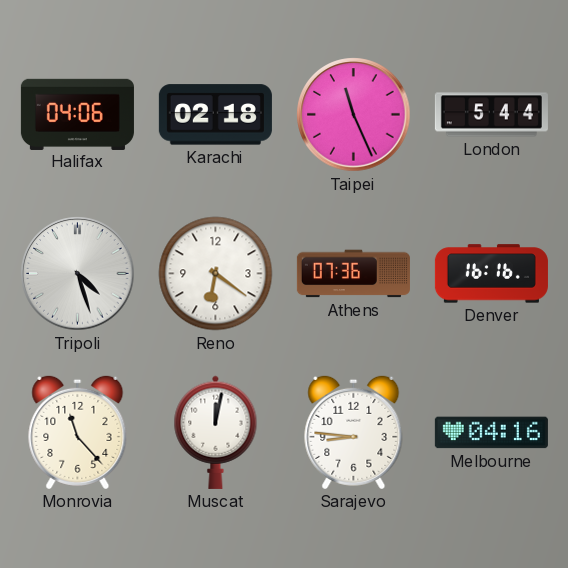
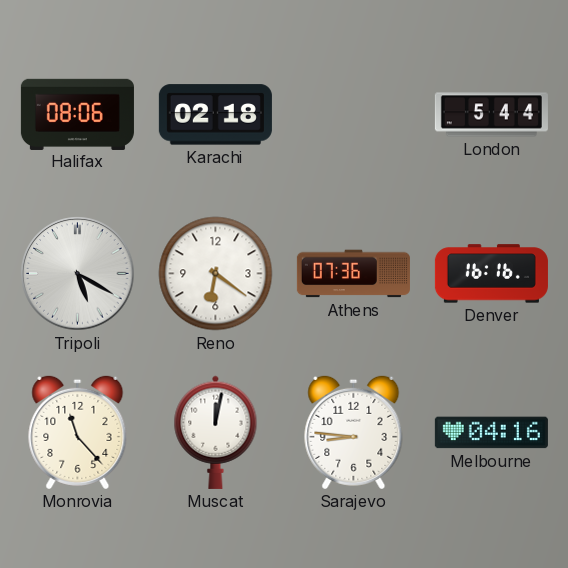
Halifax: 04:06 -> 08:06 (77, 114)
Taipei: 11:26 -> none (354, 115)
Tripoli: 4:27 -> 5:20 (78, 274)
